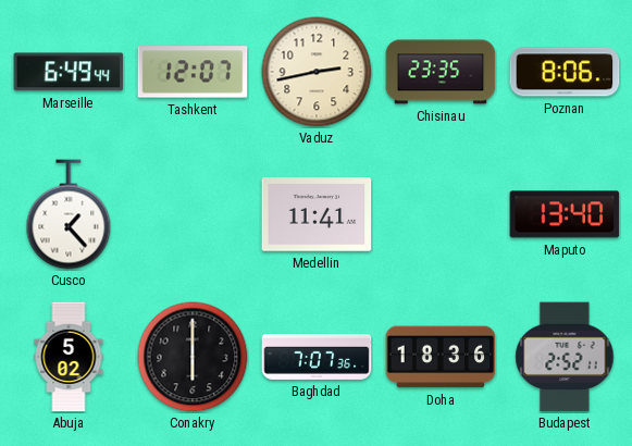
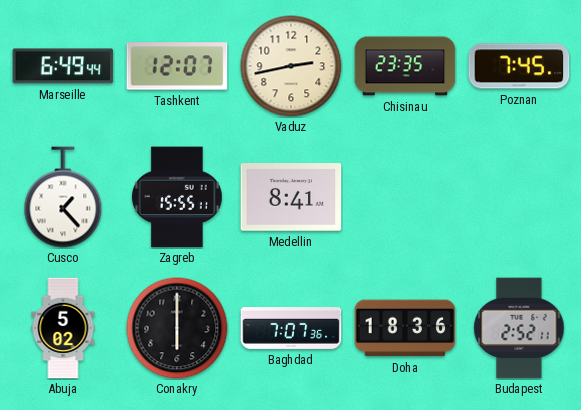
Poznan: 8:06 -> 7:45 (519, 66)
Zagreb: none -> 15:55 (178, 197)
Medellin: 11:41 -> 8:41 (291, 197)
Maputo: 13:40 -> none (565, 214)
